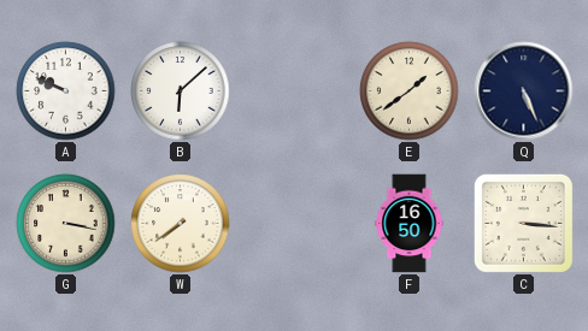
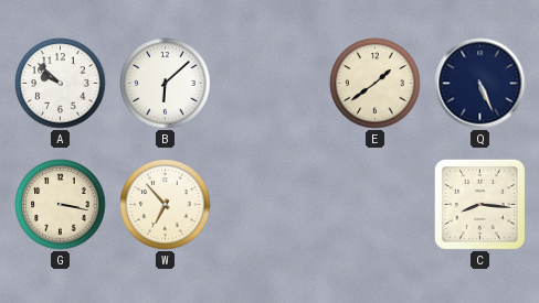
A: 9:49 -> 9:52 (61, 84)
W: 7:39 -> 6:53 (166, 205)
F: 16:50 -> none (410, 224)
C: 3:16 -> 8:16 (479, 204)
